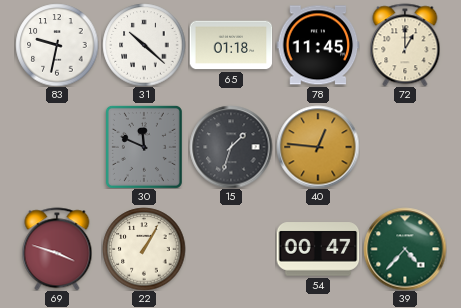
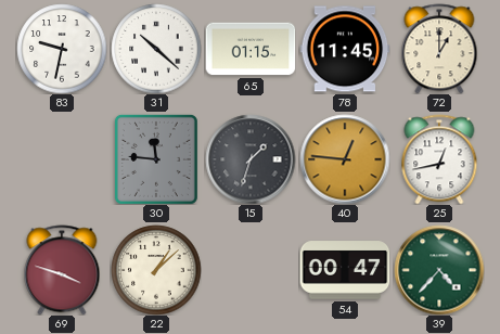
65: 01:18 -> 01:15 (251, 49)
30: 11:49 -> 11:46 (156, 159)
25: none -> 12:43 (439, 159)
22: 1:05 -> 1:08 (156, 270)
